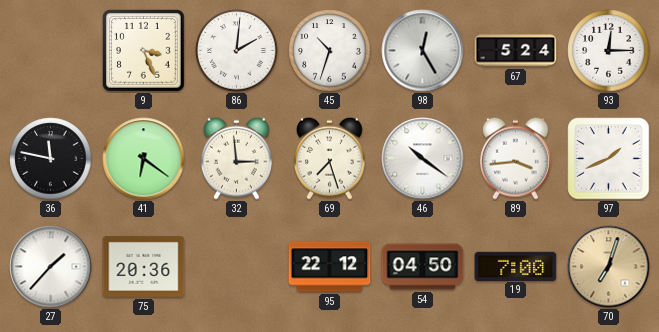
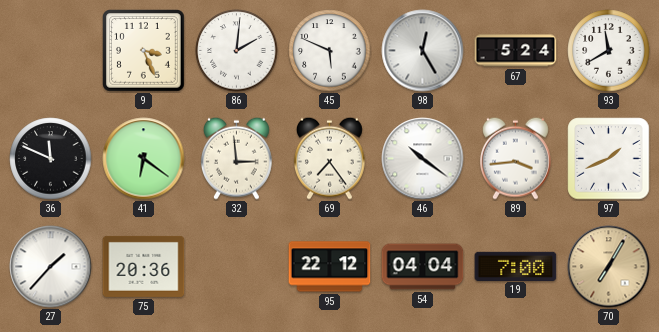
45: 10:33 -> 5:49 (330, 51)
93: 12:15 -> 11:40 (609, 51)
36: 11:47 -> 11:49 (51, 159)
69: 7:27 -> 7:24 (329, 158)
54: 04:50 -> 04:04 (423, 267)
70: 7:03 -> 7:05 (609, 267)
